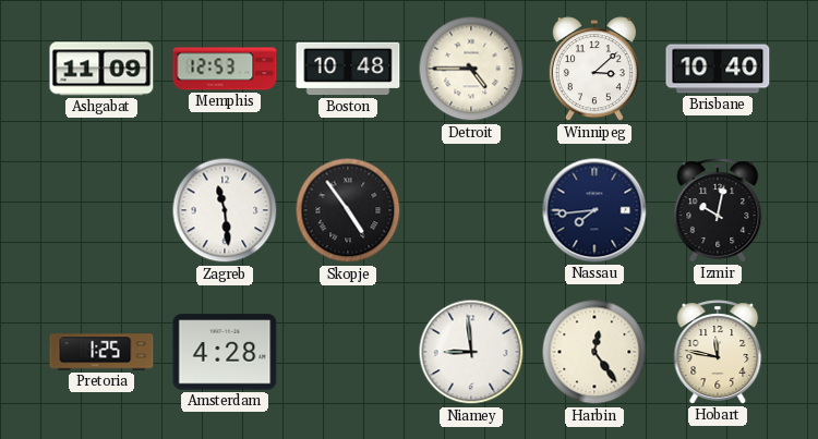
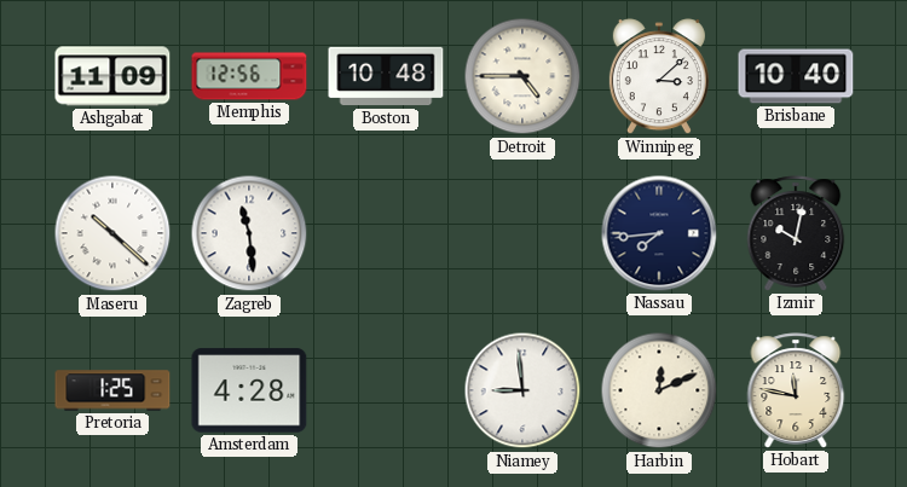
Memphis: 12:53 -> 12:56 (249, 76)
Maseru: none -> 10:22 (112, 233)
Skopje: 4:54 -> none (348, 210)
Harbin: 12:24 -> 12:11 (659, 390)
